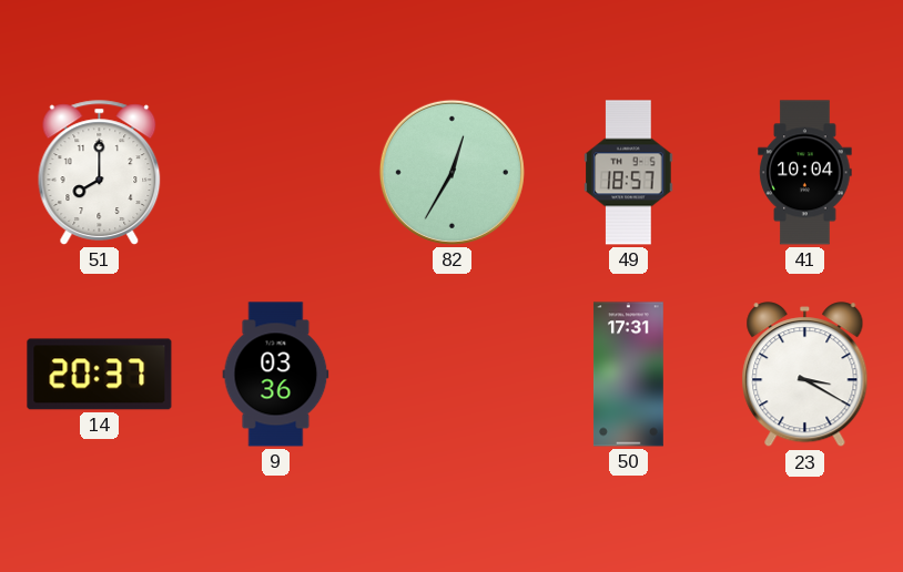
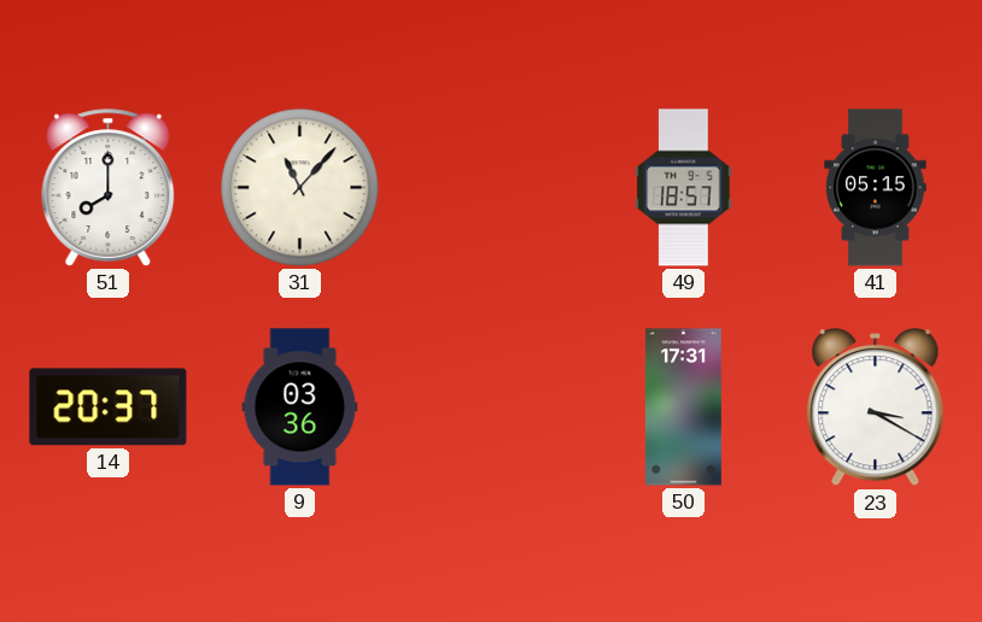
31: none -> 11:07 (300, 188)
82: 12:35 -> none (451, 172)
41: 10:04 -> 05:15 (876, 188)
